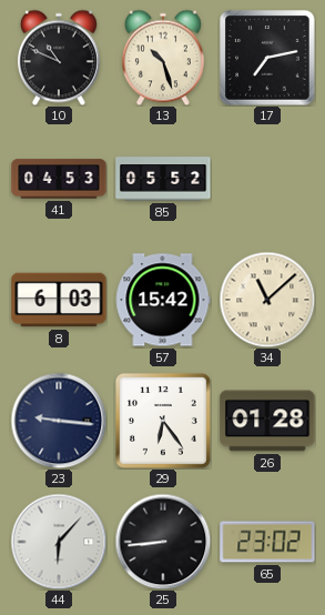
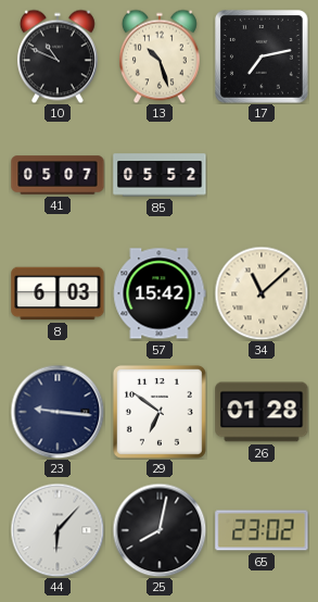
41: 04:53 -> 05:07 (58, 175)
29: 6:24 -> 6:51 (160, 412)
25: 8:44 -> 8:02 (160, 530)
